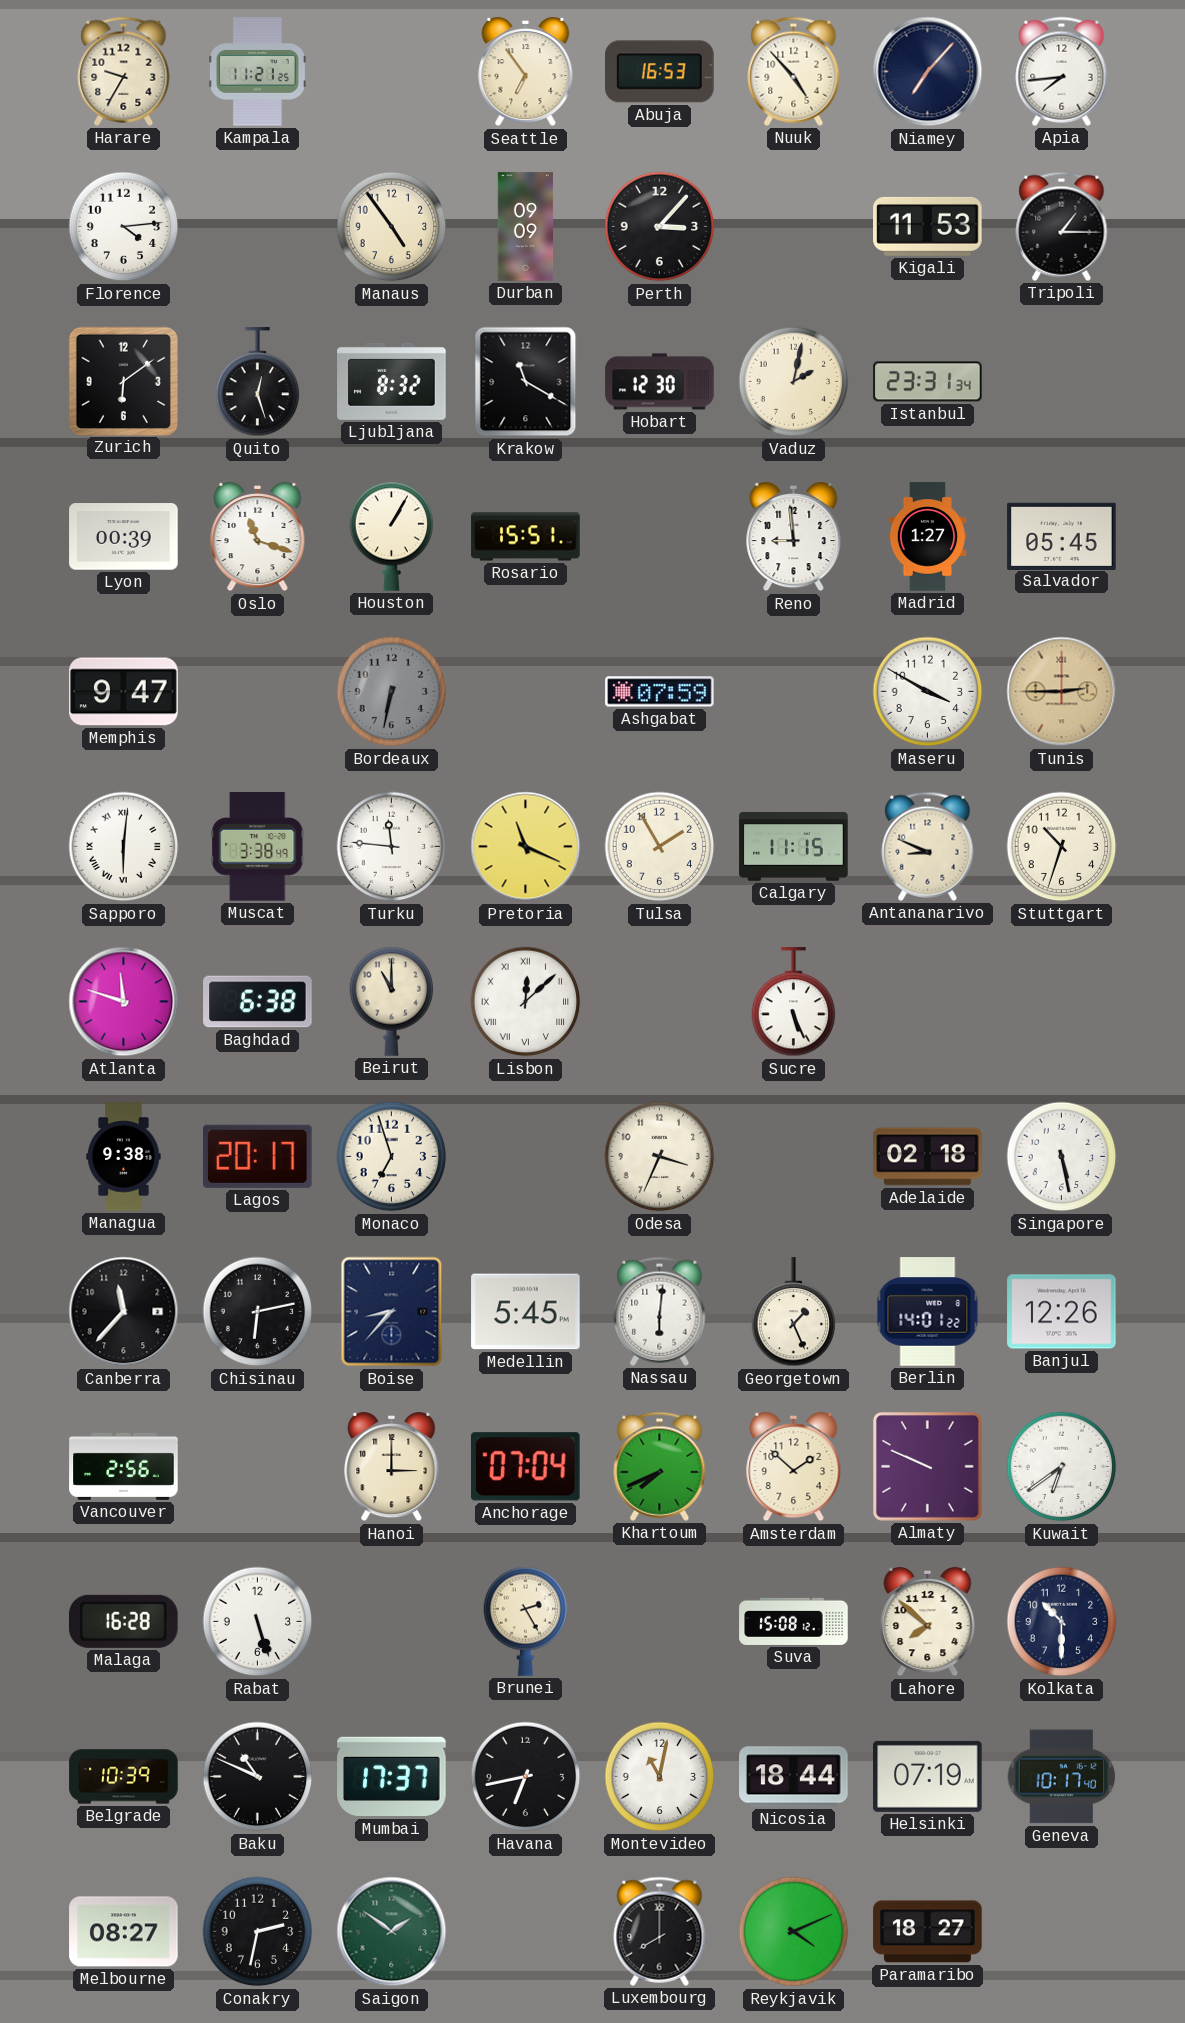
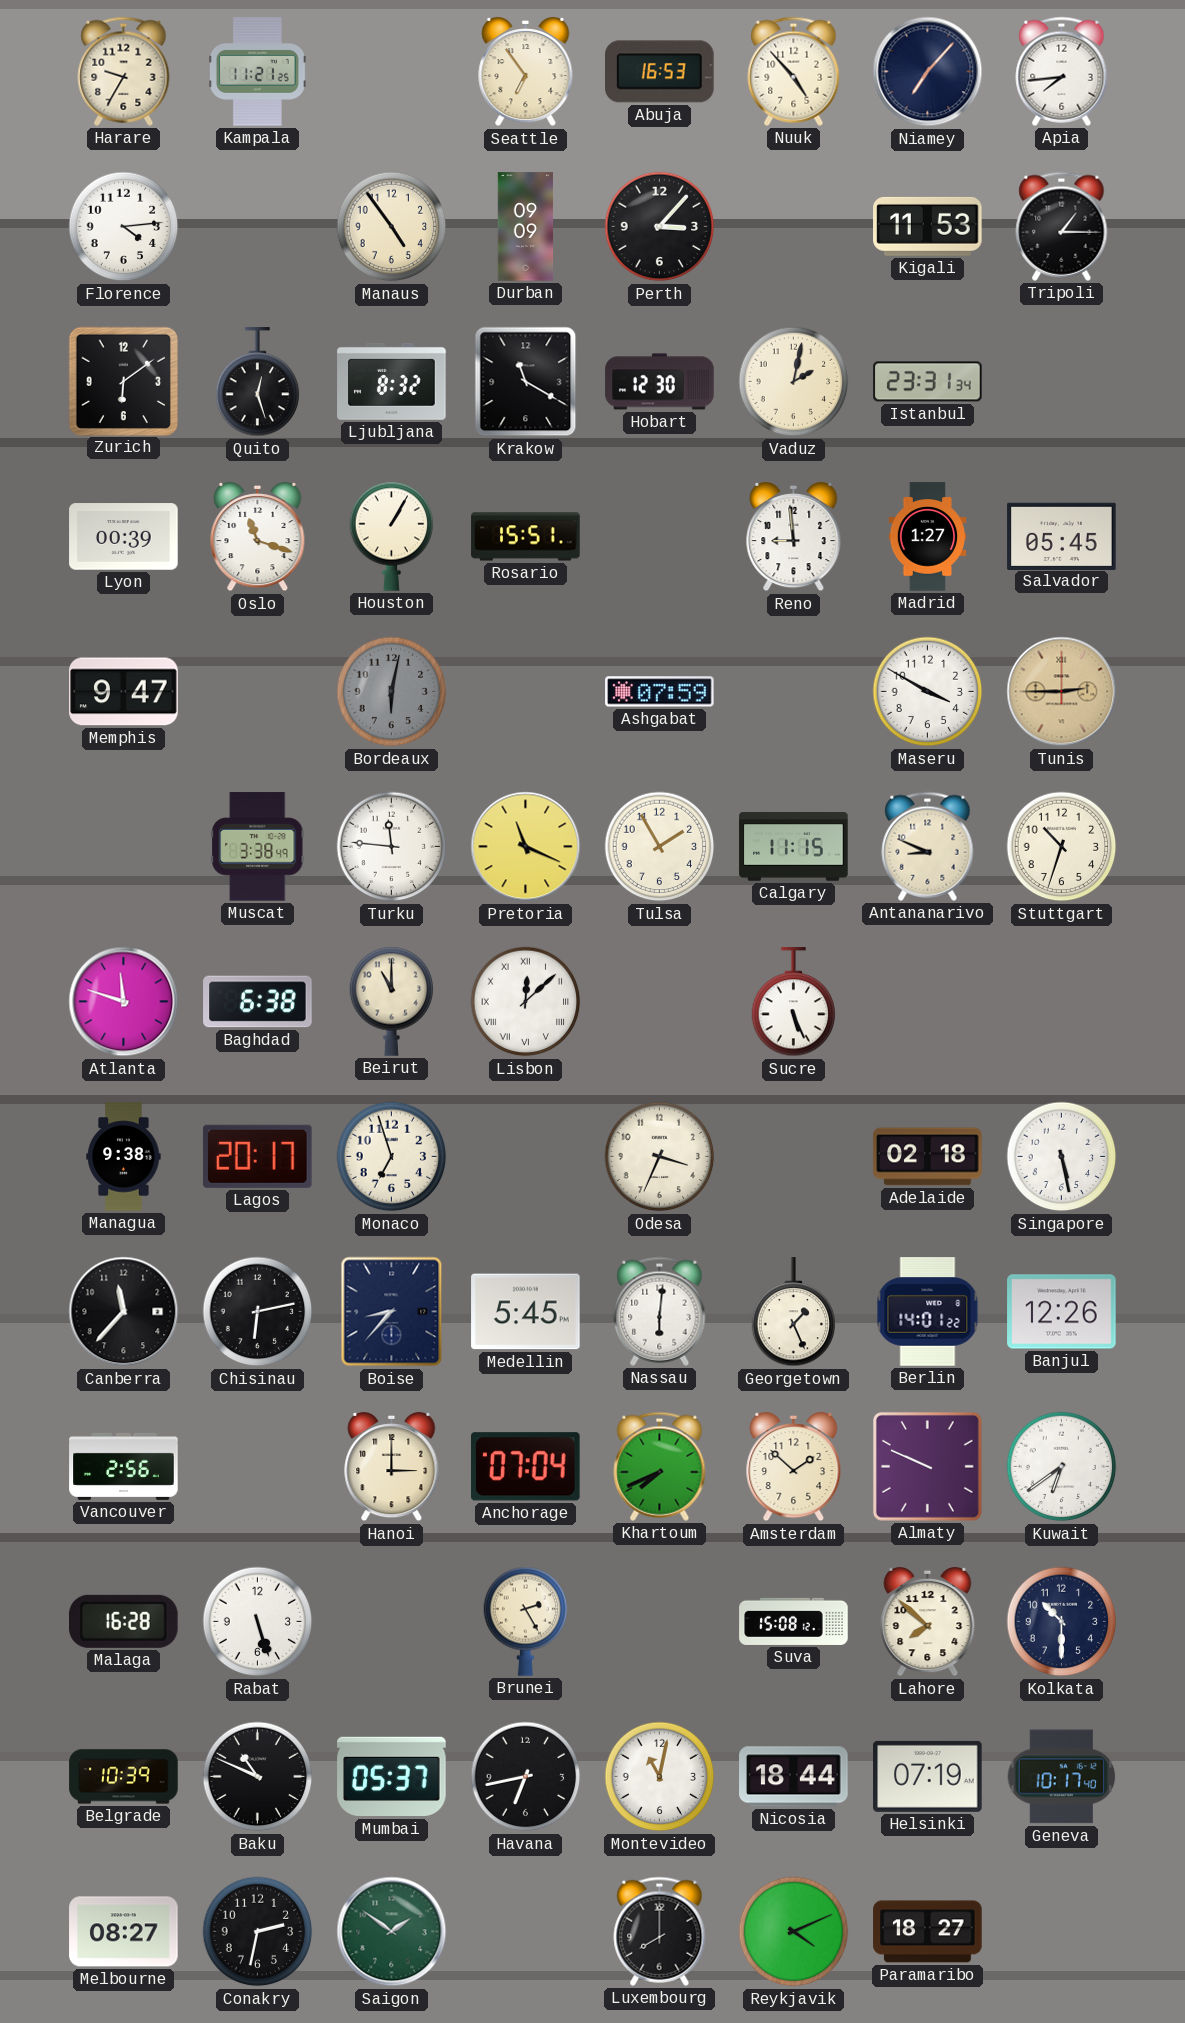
Bordeaux: 6:32 -> 6:02 (392, 692)
Sapporo: 6:01 -> none (124, 847)
Mumbai: 17:37 -> 05:37 (392, 1777)
